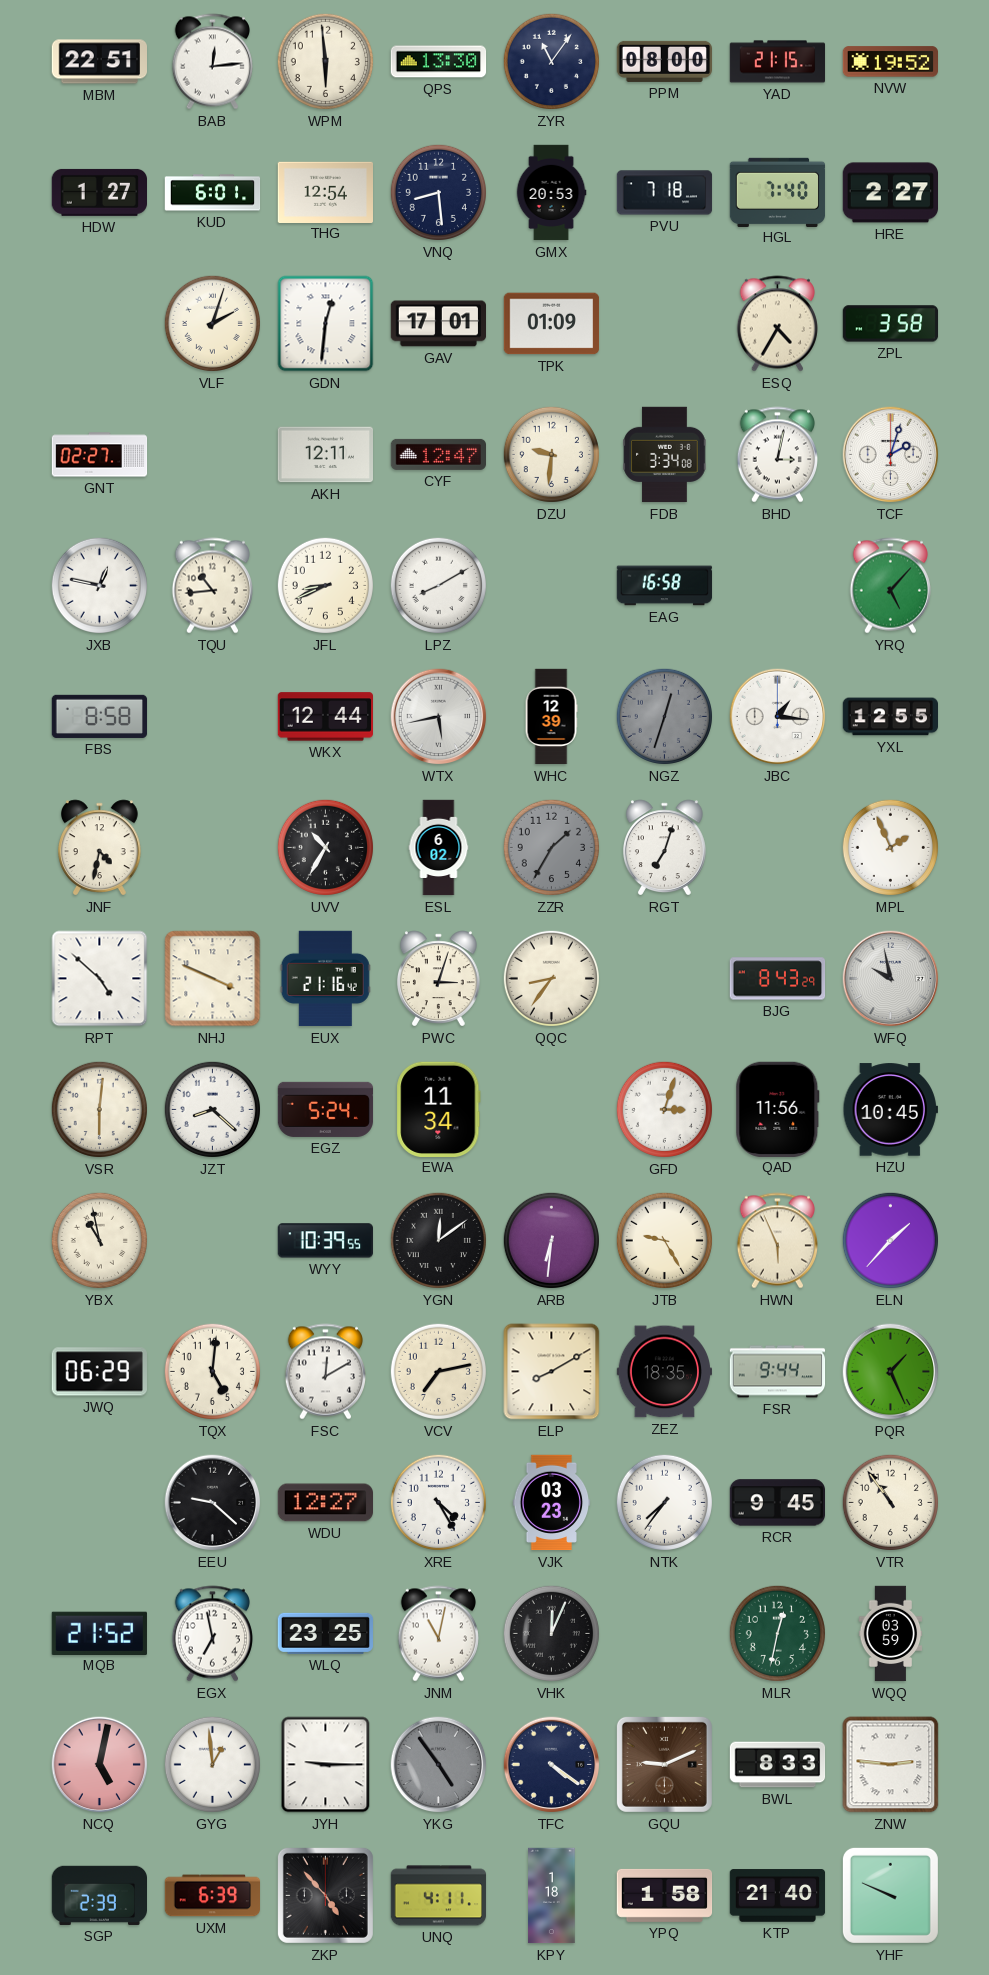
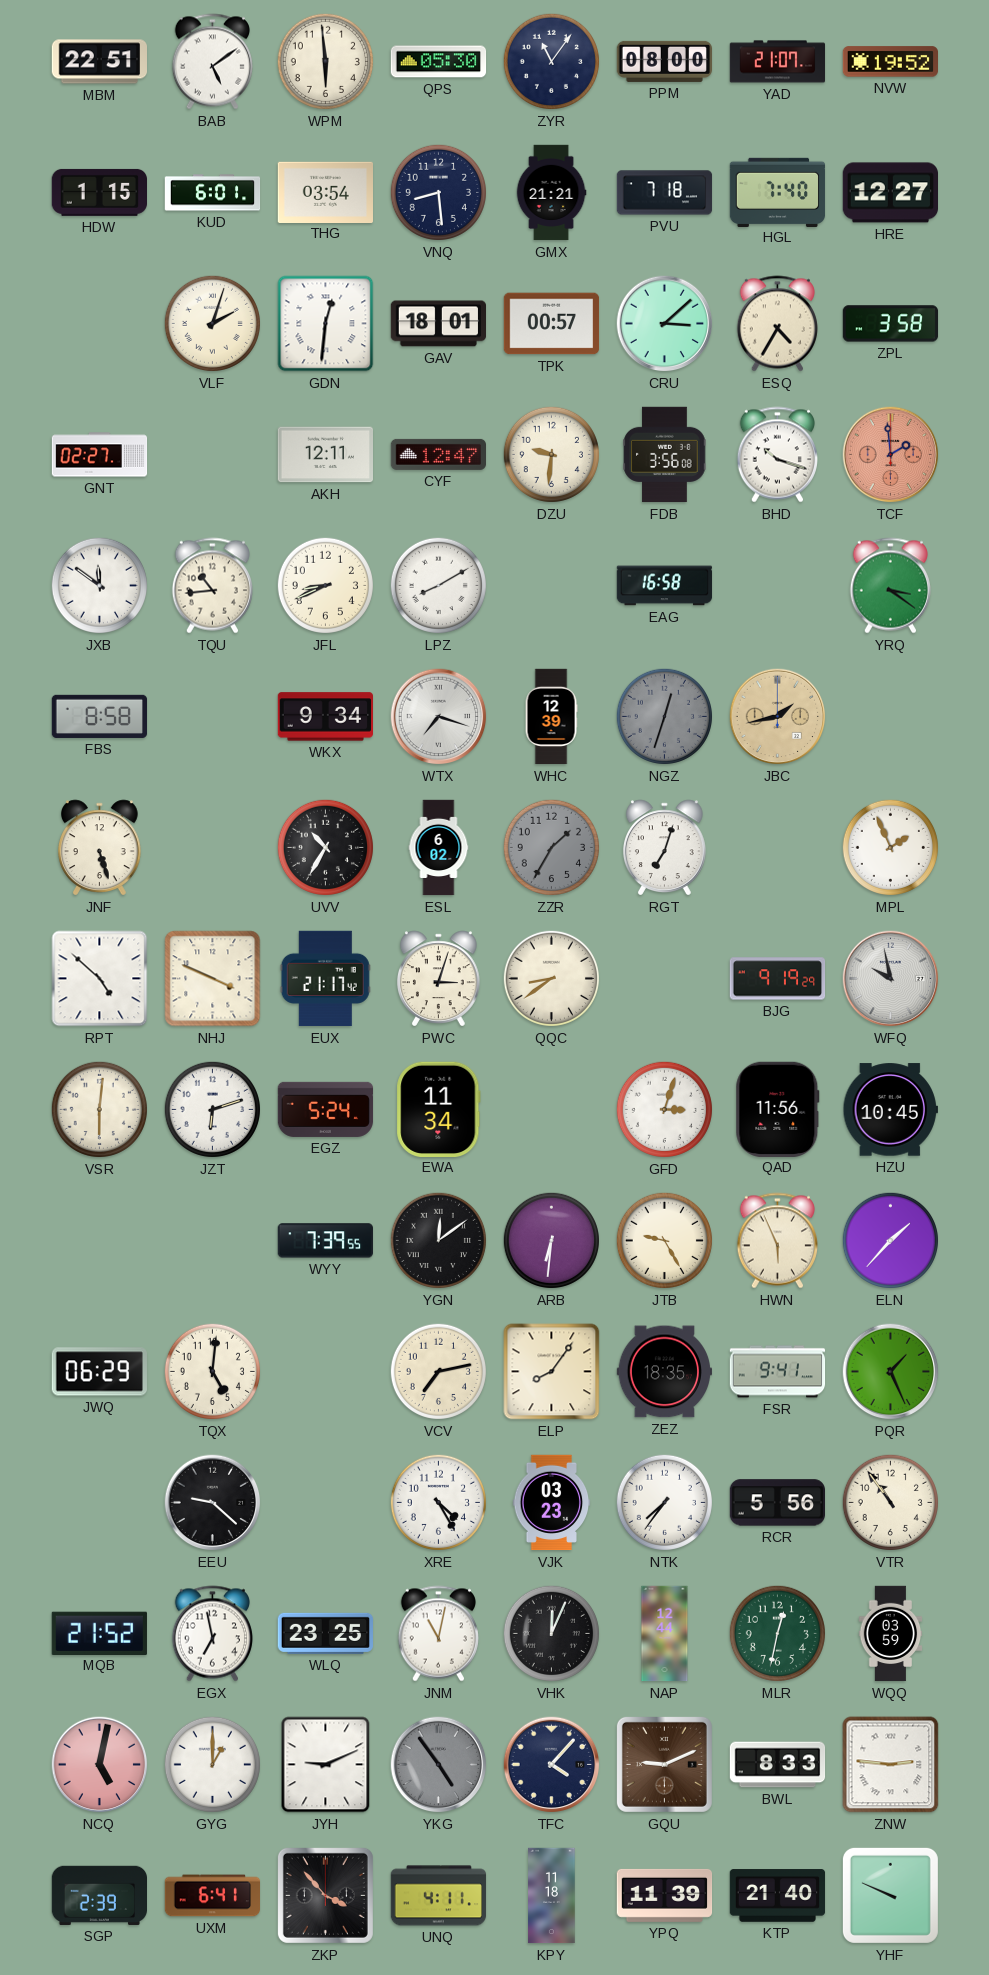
BAB: 12:14 -> 5:09 (212, 62)
QPS: 13:30 -> 05:30 (439, 62)
YAD: 21:15 -> 21:07 (778, 62)
HDW: 1:27 -> 1:15 (99, 192)
THG: 12:54 -> 03:54 (325, 192)
GMX: 20:53 -> 21:21 (551, 193)
HRE: 2:27 -> 12:27 (890, 193)
GAV: 17:01 -> 18:01 (438, 324)
TPK: 01:09 -> 00:57 (552, 324)
CRU: none -> 3:08 (665, 324)
FDB: 3:34 -> 3:56 (665, 455)
BHD: 3:02 -> 10:18 (777, 455)
TCF: 2:03 -> 1:59 (891, 455)
TCF dial: white -> salmon (891, 455)
JXB: 12:47 -> 11:51 (99, 585)
YRQ: 5:07 -> 3:21 (890, 586)
WKX: 12:44 -> 9:34 (325, 717)
WTX: 5:43 -> 7:18 (439, 717)
JBC: 1:16 -> 1:43 (778, 717)
JBC dial: white -> champagne (778, 717)
YXL: 12:55 -> none (890, 717)
JNF: 4:32 -> 5:27 (99, 848)
EUX: 21:16 -> 21:17 (325, 979)
QQC: 8:36 -> 8:39 (551, 978)
BJG: 8:43 -> 9:19 (778, 979)
JZT: 8:22 -> 6:12 (212, 1109)
YBX: 10:58 -> none (99, 1240)
WYY: 10:39 -> 7:39 (325, 1241)
FSC: 12:10 -> none (325, 1372)
ELP: 8:10 -> 8:06 (552, 1372)
FSR: 9:44 -> 9:41 (778, 1372)
WDU: 12:27 -> none (325, 1503)
RCR: 9:45 -> 5:56 (777, 1503)
NAP: none -> 12:44 (665, 1634)
GYG: 12:59 -> 1:00 (212, 1764)
JYH: 9:15 -> 9:11 (326, 1765)
TFC: 4:21 -> 4:07 (552, 1765)
UXM: 6:39 -> 6:41 (213, 1896)
ZKP: 4:53 -> 3:53 (325, 1895)
KPY: 1:18 -> 11:18 (552, 1896)
YPQ: 1:58 -> 11:39 (665, 1895)
